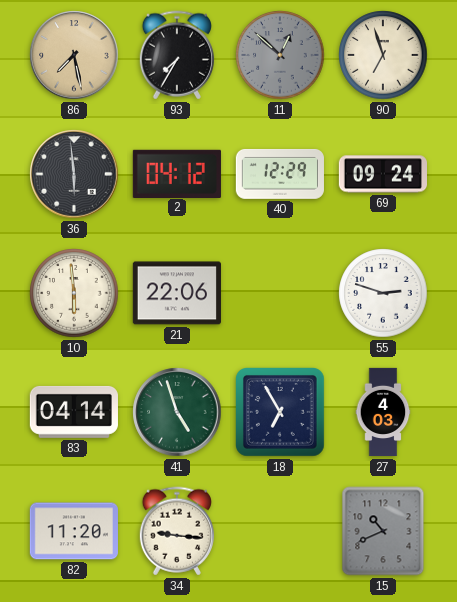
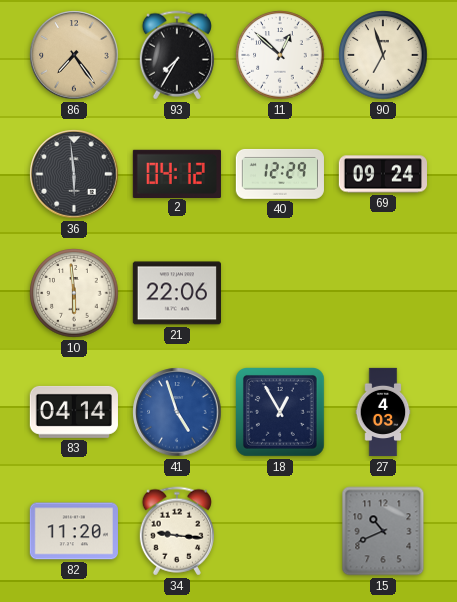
86: 7:28 -> 7:24 (74, 55)
11 dial: grey -> white (280, 55)
55: 2:48 -> none (383, 293)
41 dial: green -> blue (177, 412)
18: 6:55 -> 12:55 (281, 413)
